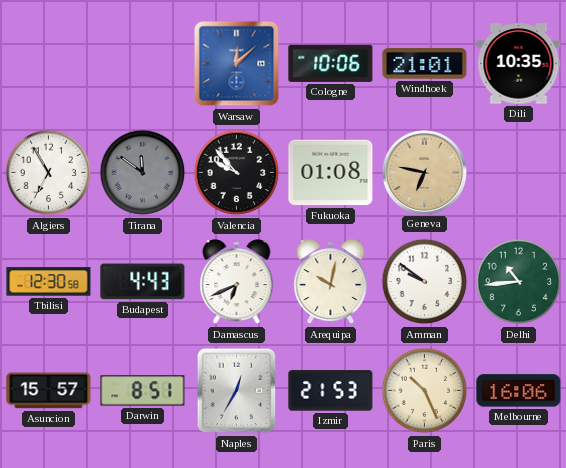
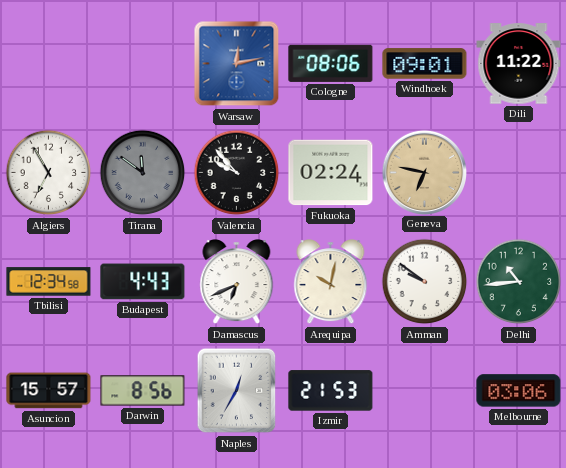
Warsaw: 12:08 -> 12:13 (237, 64)
Cologne: 10:06 -> 08:06 (331, 63)
Windhoek: 21:01 -> 09:01 (425, 64)
Dili: 10:35 -> 11:22 (519, 64)
Fukuoka: 01:08 -> 02:24 (331, 173)
Tbilisi: 12:30 -> 12:34 (49, 282)
Darwin: 8:51 -> 8:56 (143, 391)
Paris: 10:26 -> none (425, 391)
Melbourne: 16:06 -> 03:06 (519, 391)
